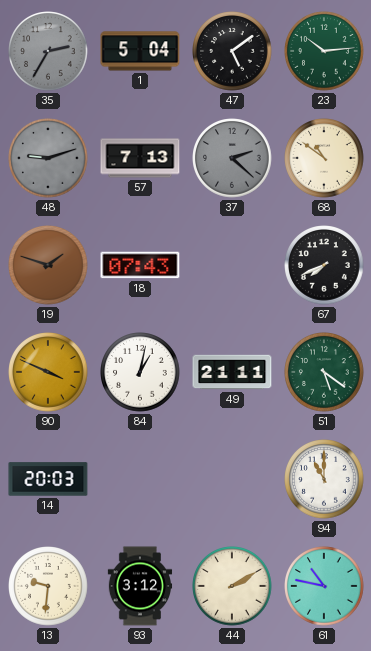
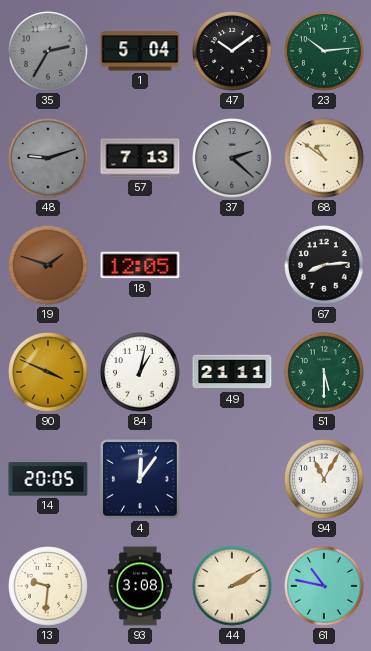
47: 5:09 -> 10:09 (232, 51)
18: 07:43 -> 12:05 (140, 265)
67: 7:41 -> 8:14 (324, 265)
51: 5:21 -> 5:30 (324, 372)
14: 20:03 -> 20:05 (48, 479)
4: none -> 12:06 (141, 480)
94: 11:00 -> 11:05 (324, 479)
93: 3:12 -> 3:08 (140, 586)
